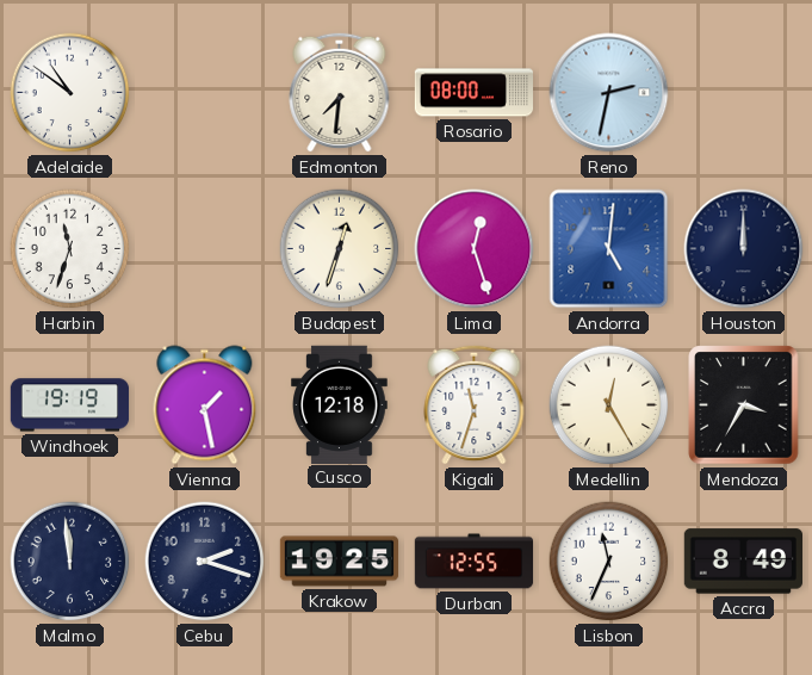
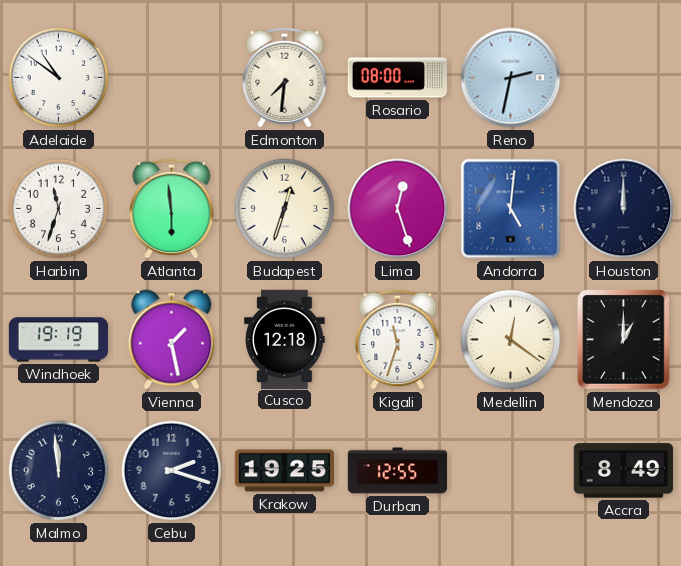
Atlanta: none -> 5:59 (172, 208)
Medellin: 12:25 -> 12:21 (511, 340)
Mendoza: 3:35 -> 1:00 (624, 340)
Lisbon: 11:34 -> none (609, 562)
